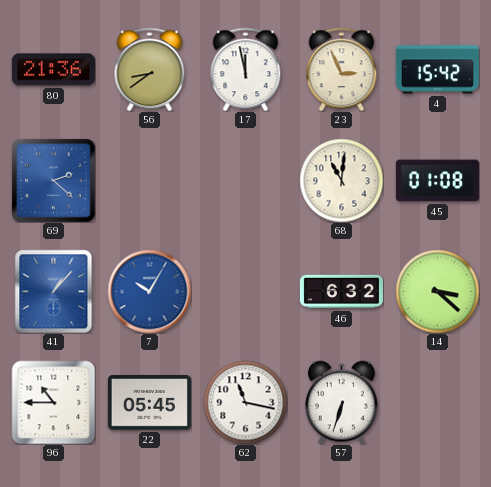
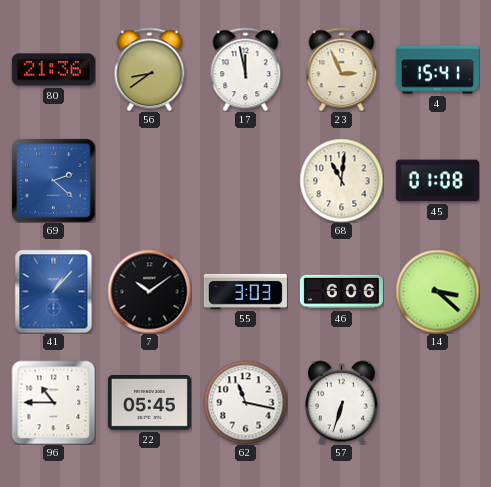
4: 15:42 -> 15:41 (437, 70)
7: 10:05 -> 10:09 (149, 291)
7 dial: blue -> black (149, 291)
55: none -> 3:03 (245, 291)
46: 6:32 -> 6:06 (341, 292)
